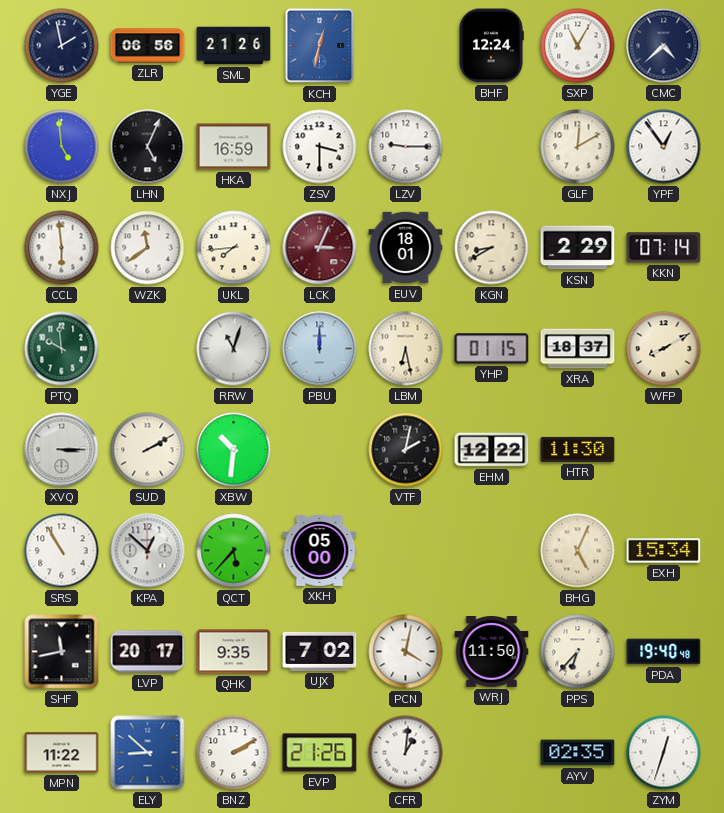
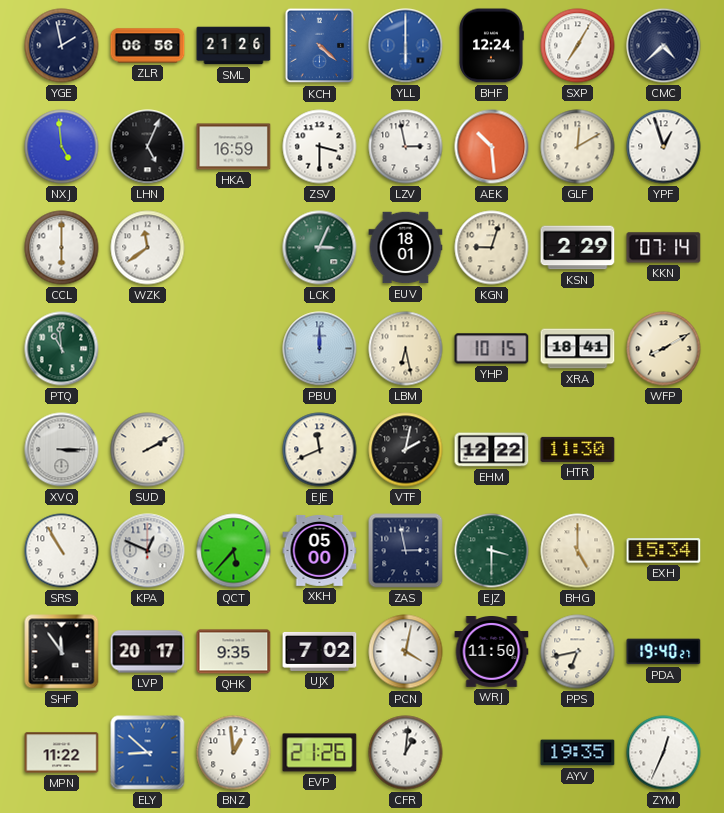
KCH: 12:32 -> 4:22 (320, 46)
YLL: none -> 6:00 (406, 46)
SXP: 11:05 -> 7:05 (578, 46)
LZV: 9:15 -> 2:58 (406, 147)
AEK: none -> 10:29 (492, 147)
YPF: 12:54 -> 12:57 (664, 147)
CCL: 5:59 -> 6:00 (62, 248)
UKL: 7:44 -> none (234, 248)
LCK dial: burgundy -> green (320, 248)
KGN: 8:40 -> 9:03 (492, 248)
PTQ: 9:59 -> 10:59 (62, 349)
RRW: 11:03 -> none (234, 349)
YHP: 01:15 -> 10:15 (492, 349)
XRA: 18:37 -> 18:41 (578, 349)
XBW: 10:31 -> none (234, 450)
EJE: none -> 11:41 (320, 450)
KPA: 12:52 -> 12:49 (148, 551)
ZAS: none -> 2:58 (406, 551)
EJZ: none -> 3:30 (492, 551)
BHG: 5:04 -> 5:00 (578, 551)
SHF: 11:43 -> 11:54 (62, 652)
PPS: 6:37 -> 6:43 (578, 652)
PDA: 19:40:48 -> 19:40:27 (664, 652)
BNZ: 2:10 -> 12:59 (234, 753)
AYV: 02:35 -> 19:35 (578, 753)
ZYM: 12:33 -> 12:34 (664, 753)
